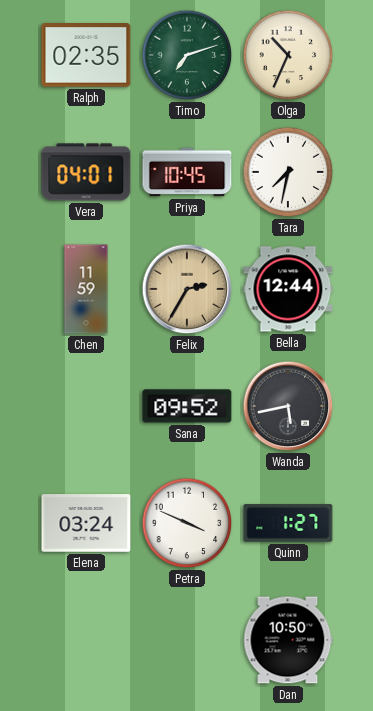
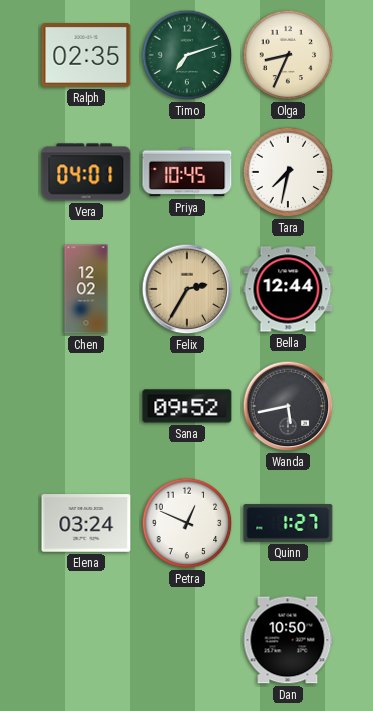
Olga: 10:34 -> 8:34 (288, 55)
Chen: 11:59 -> 12:02 (86, 289)
Petra: 3:49 -> 12:49 (187, 523)
